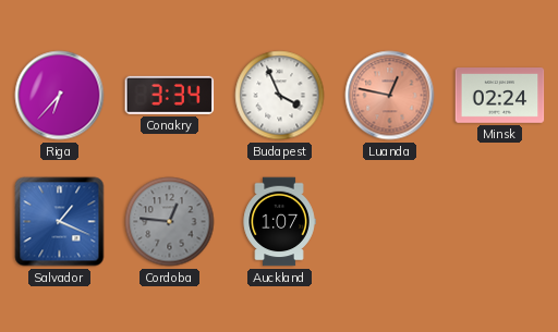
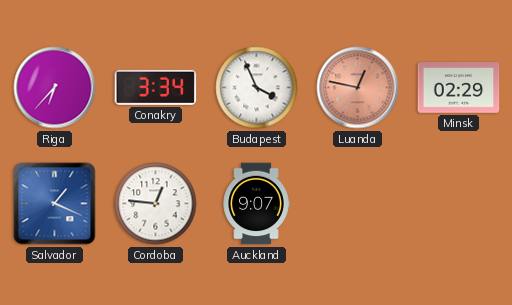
Minsk: 02:24 -> 02:29 (459, 88)
Cordoba dial: grey -> white (156, 204)
Auckland: 1:07 -> 9:07 (256, 204)
